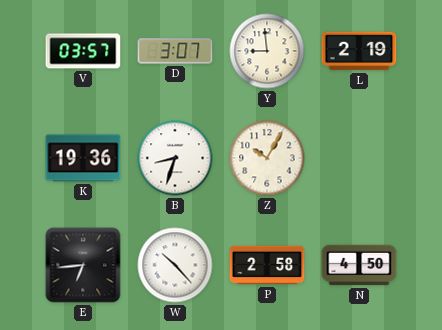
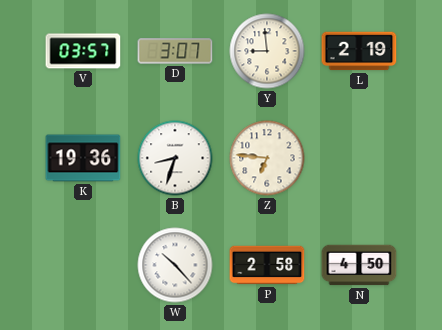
Z: 10:05 -> 6:46 (267, 158)
E: 6:44 -> none (83, 265)
